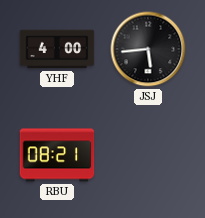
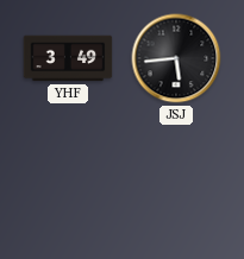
YHF: 4:00 -> 3:49 (68, 58)
RBU: 08:21 -> none (57, 155)
